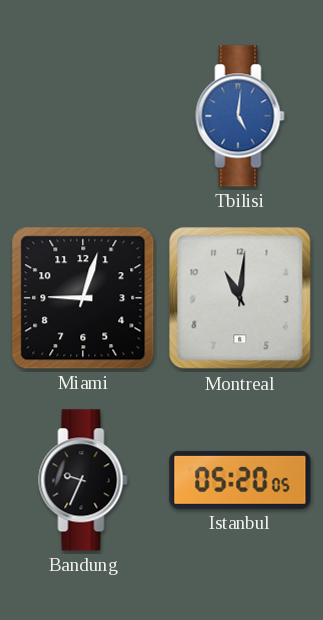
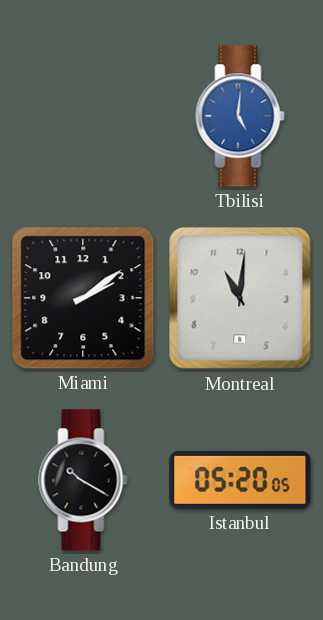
Miami: 9:03 -> 2:09 (83, 298)
Bandung: 9:34 -> 10:20 (83, 480)
